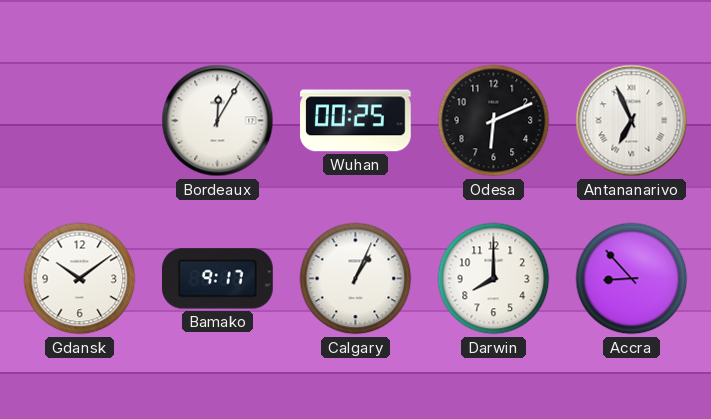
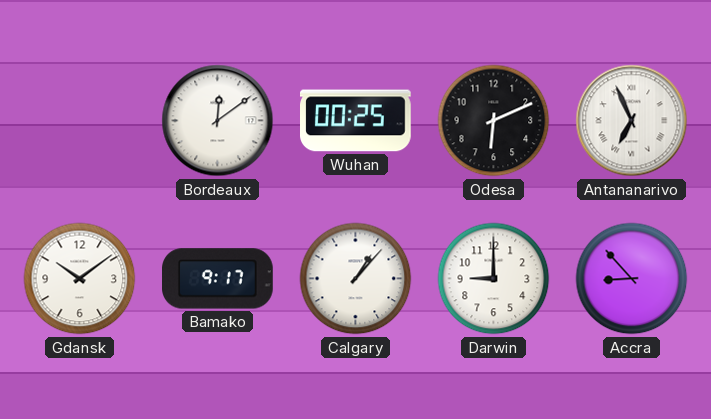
Bordeaux: 12:05 -> 12:09 (218, 121)
Calgary: 1:04 -> 1:07 (356, 279)
Darwin: 8:00 -> 9:00 (494, 279)
